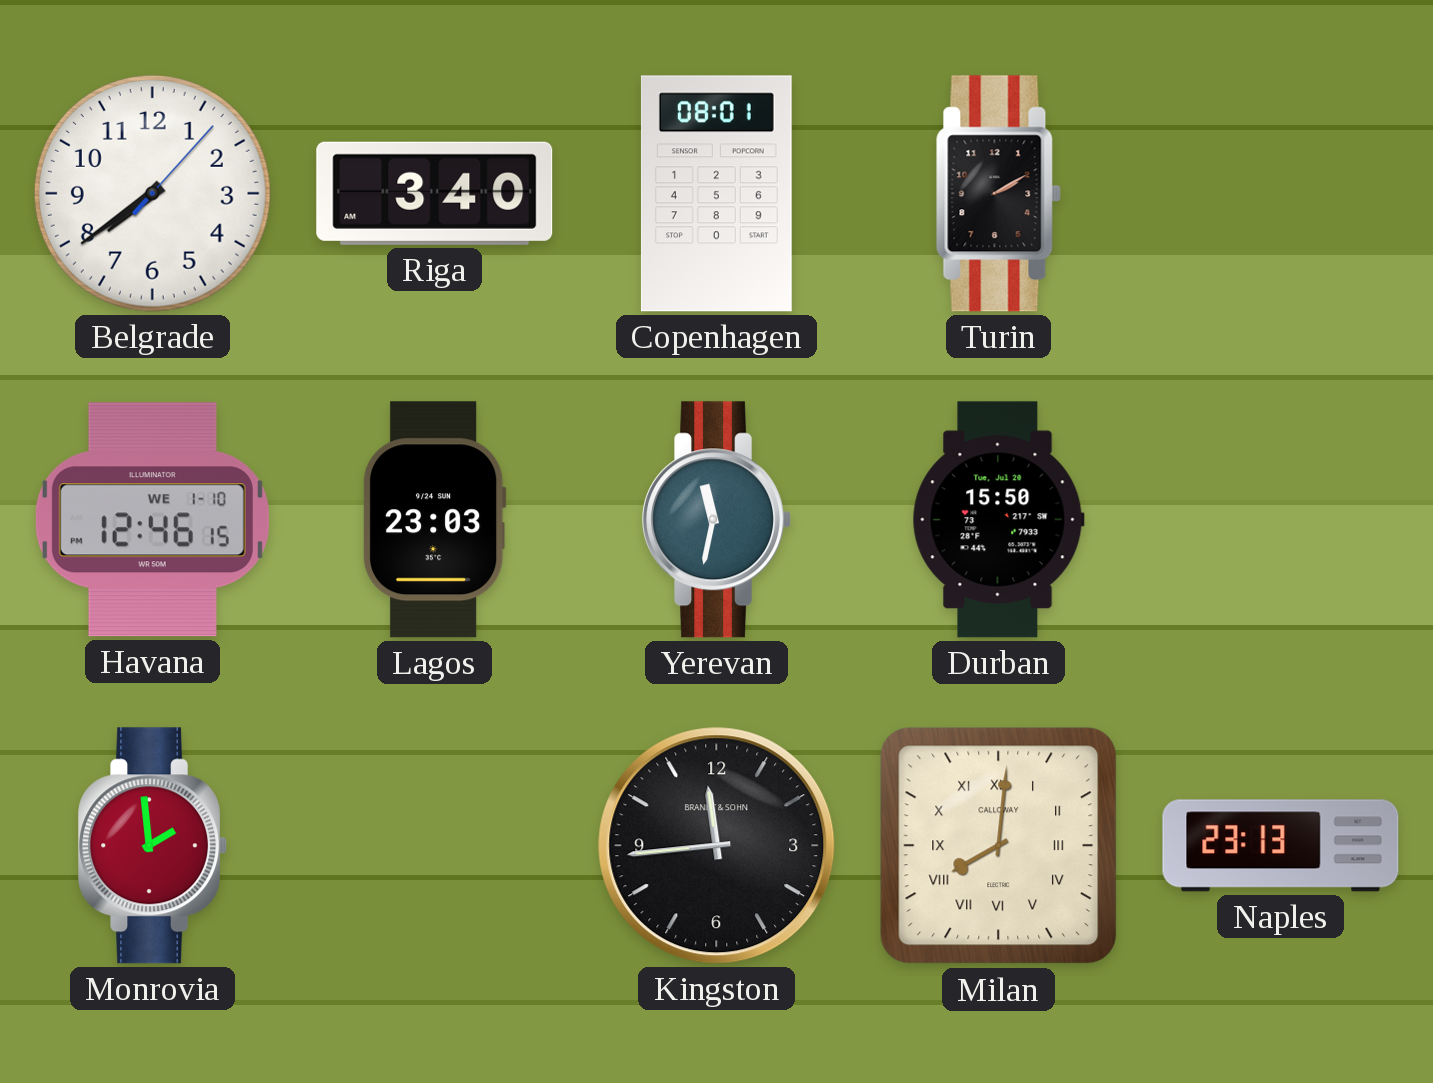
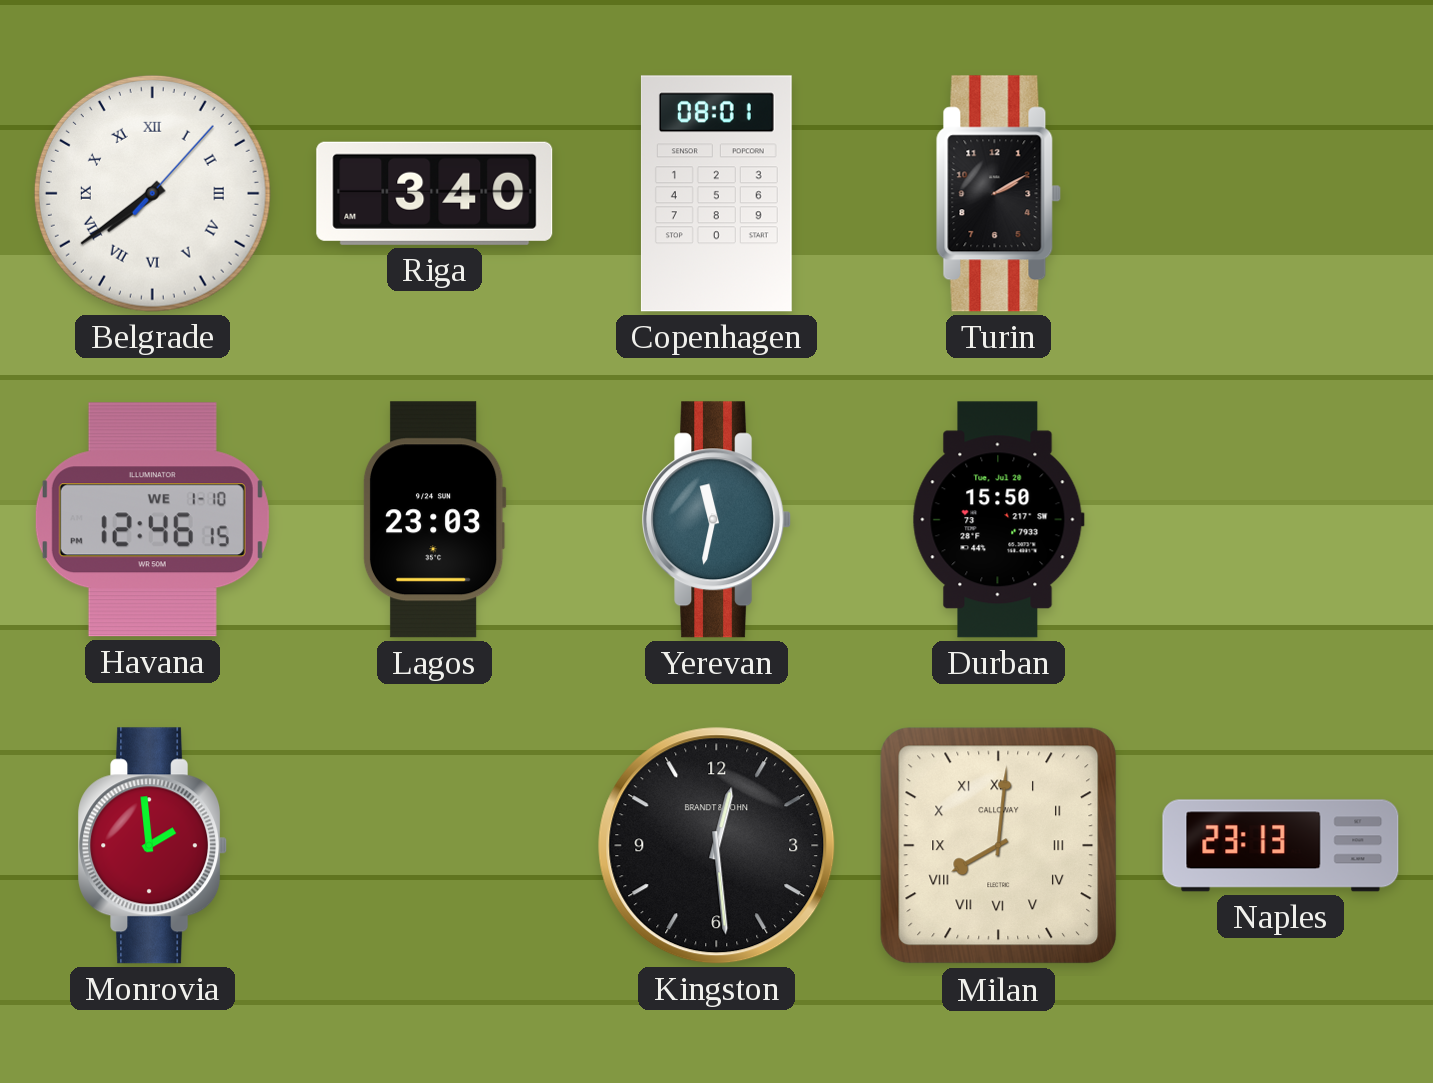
Belgrade numerals: Arabic -> Roman (152, 193)
Kingston: 11:44 -> 12:29 (717, 846)
